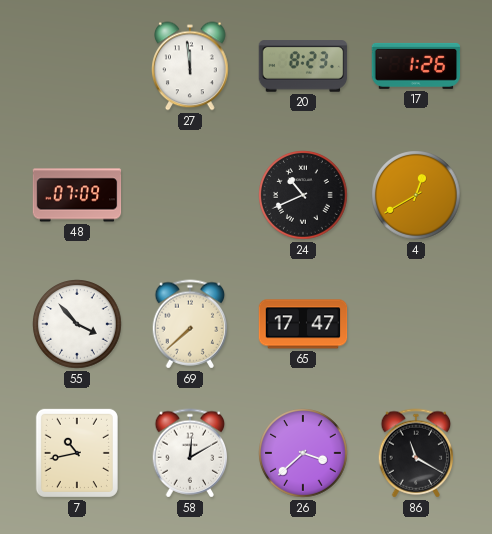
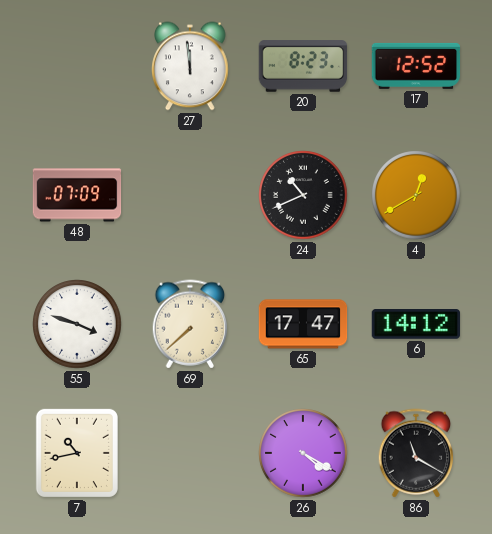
17: 1:26 -> 12:52 (416, 66)
55: 3:53 -> 3:48 (77, 324)
6: none -> 14:12 (416, 325)
58: 12:10 -> none (190, 453)
26: 3:38 -> 4:20 (303, 453)
